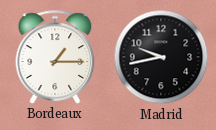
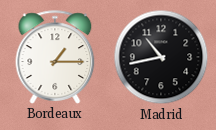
Madrid: 9:43 -> 10:43 (161, 57)
